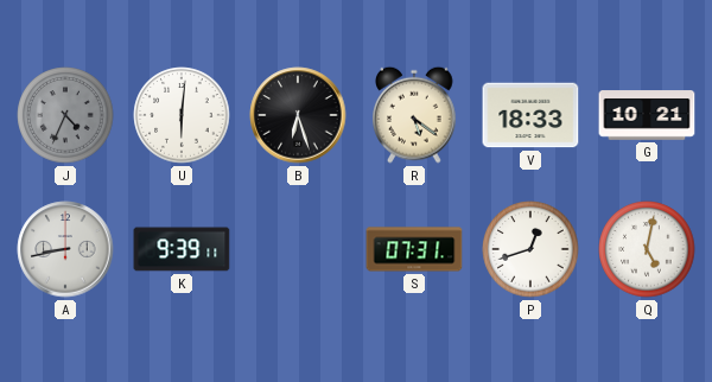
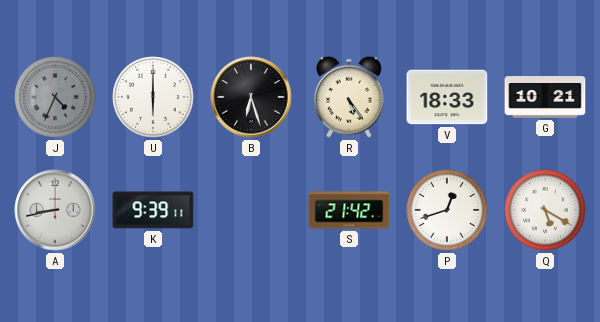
U: 6:01 -> 6:00 (153, 97)
R: 5:21 -> 5:24 (349, 97)
S: 07:31 -> 21:42 (349, 210)
Q: 5:02 -> 5:20 (545, 210)
